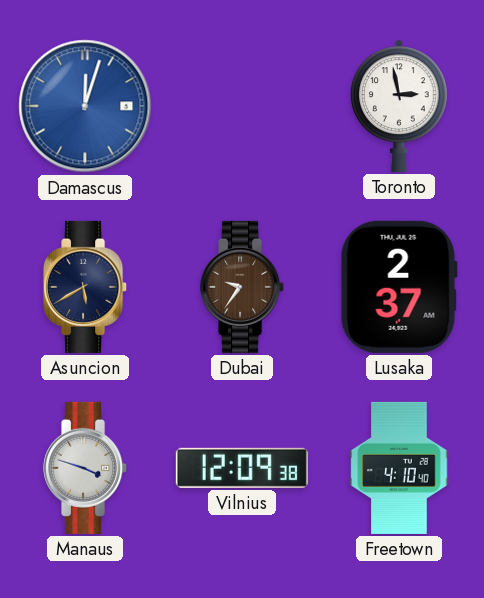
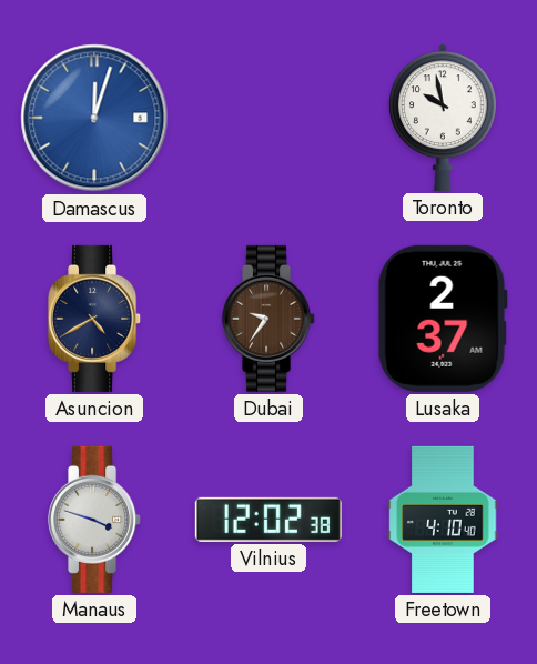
Toronto: 2:58 -> 9:58 (444, 118)
Asuncion: 5:40 -> 4:40 (95, 319)
Vilnius: 12:09 -> 12:02 (268, 520)
